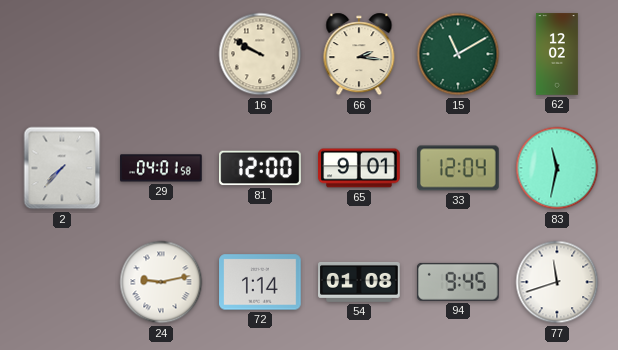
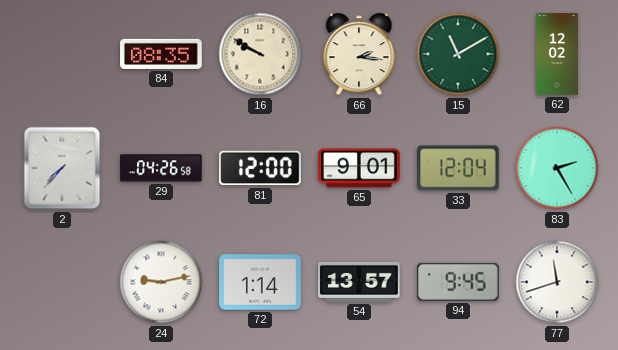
84: none -> 08:35 (161, 54)
29: 04:01 -> 04:26 (161, 168)
83: 11:32 -> 2:25 (557, 168)
54: 01:08 -> 13:57 (359, 282)
